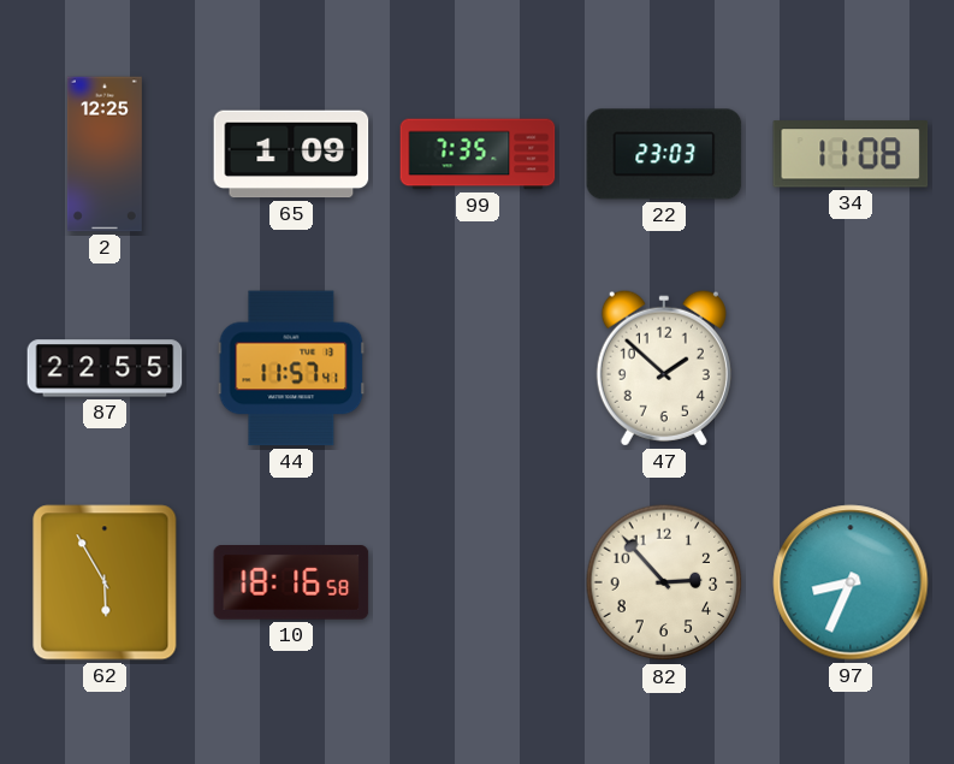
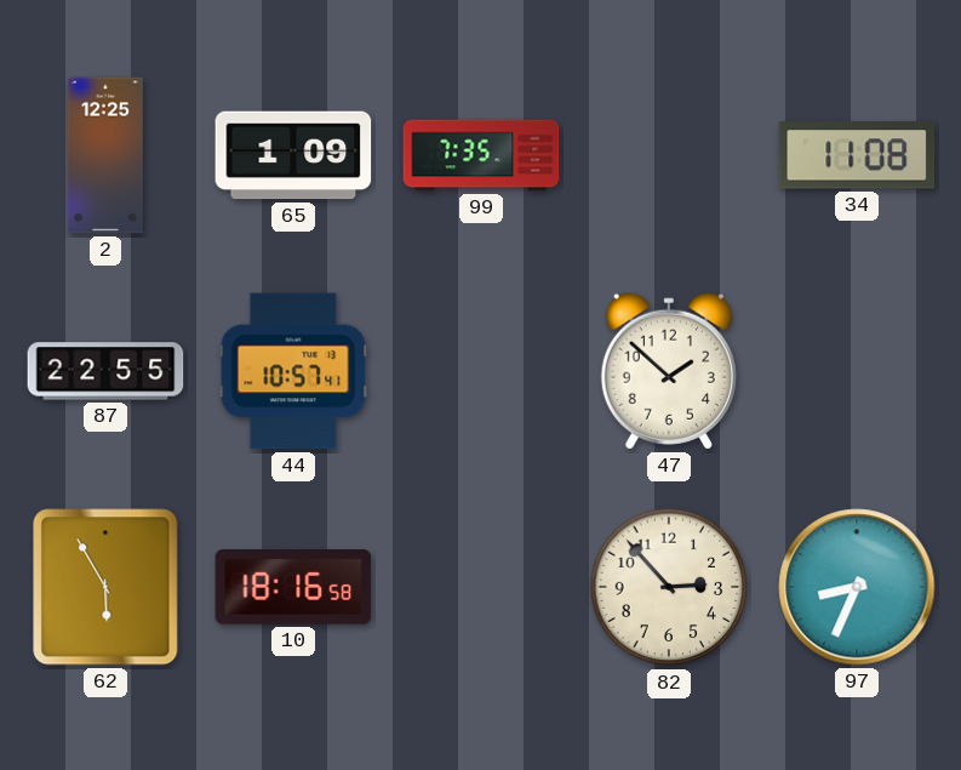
22: 23:03 -> none (664, 154)
44: 11:57 -> 10:57 (293, 371)
